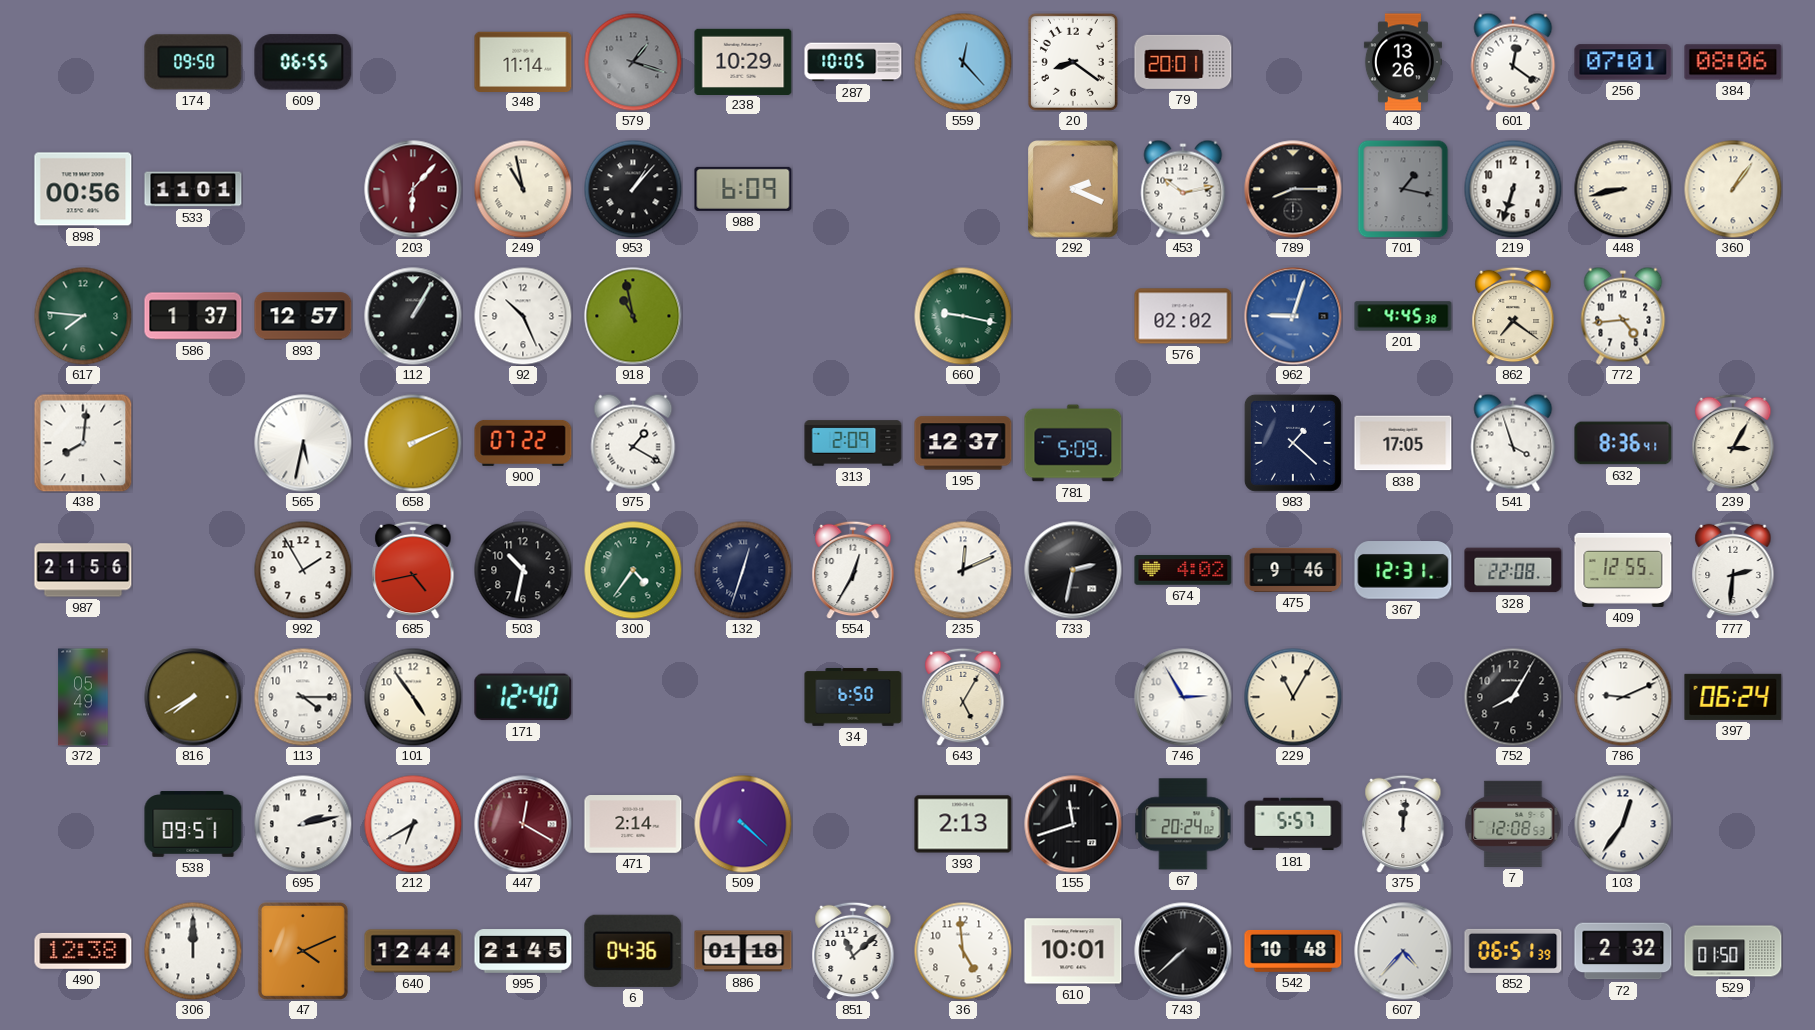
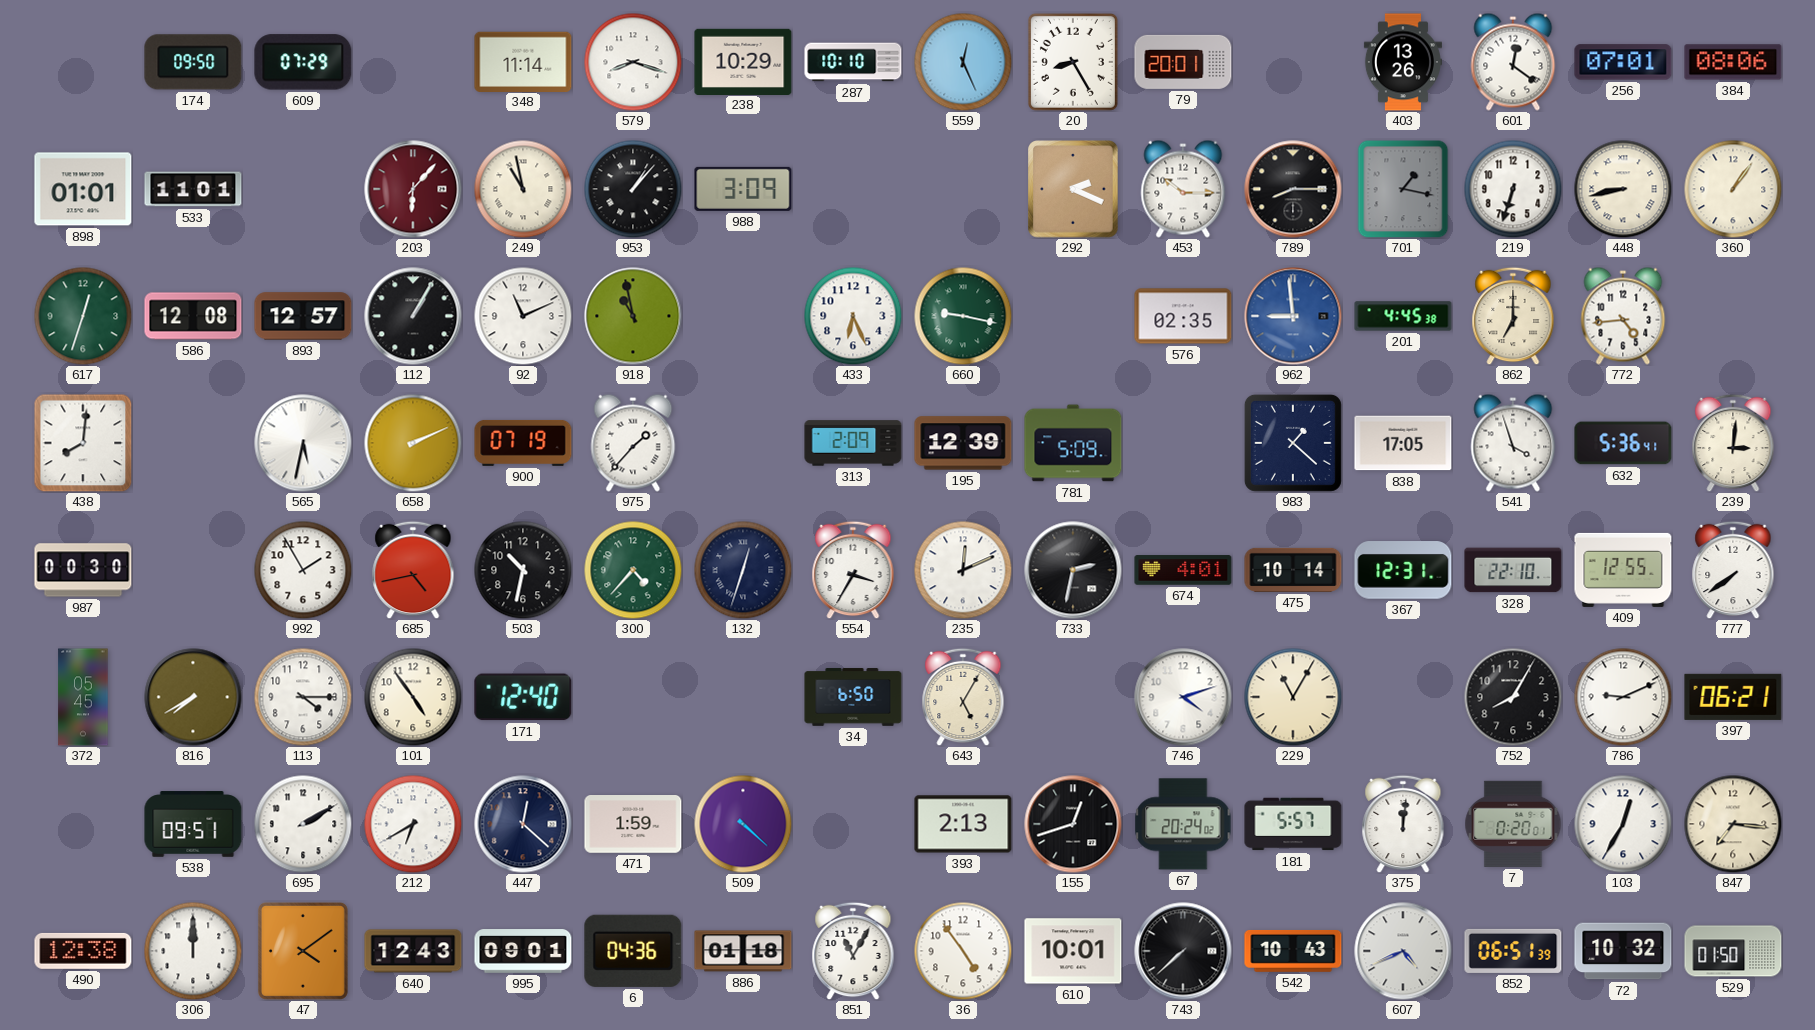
609: 06:55 -> 07:29 (303, 62)
579: 1:18 -> 8:18 (633, 62)
579 dial: grey -> white (633, 62)
287: 10:05 -> 10:10 (853, 62)
559: 12:23 -> 12:26 (963, 62)
20: 8:21 -> 8:25 (1073, 62)
898: 00:56 -> 01:01 (83, 189)
988: 6:09 -> 3:09 (743, 189)
453: 10:13 -> 10:15 (1183, 189)
617: 7:46 -> 12:33 (83, 316)
586: 1:37 -> 12:08 (193, 316)
92: 10:26 -> 11:11 (523, 316)
433: none -> 6:26 (853, 316)
576: 02:02 -> 02:35 (1183, 316)
962: 9:03 -> 8:59 (1293, 316)
862: 7:21 -> 7:00 (1513, 316)
900: 07:22 -> 07:19 (523, 443)
975: 1:20 -> 1:37 (633, 443)
195: 12:37 -> 12:39 (963, 443)
632: 8:36 -> 5:36 (1623, 443)
239: 3:05 -> 3:01 (1733, 443)
987: 21:56 -> 00:30 (83, 570)
300: 4:36 -> 4:37 (633, 570)
554: 12:35 -> 3:35 (853, 570)
674: 4:02 -> 4:01 (1183, 570)
475: 9:46 -> 10:14 (1293, 570)
328: 22:08 -> 22:10 (1513, 570)
777: 2:31 -> 7:39 (1733, 570)
372: 05:49 -> 05:45 (83, 697)
746: 2:55 -> 4:12 (1183, 697)
397: 06:24 -> 06:21 (1733, 697)
695: 2:13 -> 2:10 (303, 824)
447: 12:20 -> 12:22 (523, 824)
447 dial: burgundy -> navy (523, 824)
471: 2:14 -> 1:59 (633, 825)
155: 11:42 -> 12:42 (1073, 824)
7: 12:08 -> 0:20 (1513, 824)
103: 12:36 -> 12:35 (1623, 824)
847: none -> 7:16 (1733, 824)
47: 4:11 -> 4:09 (303, 951)
640: 12:44 -> 12:43 (413, 951)
995: 21:45 -> 09:01 (523, 951)
851: 11:08 -> 11:05 (853, 951)
36: 4:59 -> 4:54 (963, 951)
542: 10:48 -> 10:43 (1293, 951)
607: 4:37 -> 4:41 (1403, 951)
72: 2:32 -> 10:32 (1623, 951)
